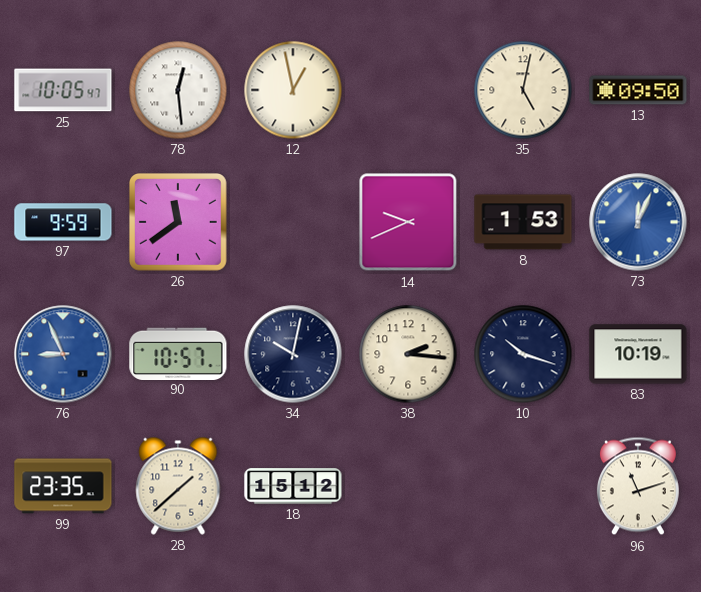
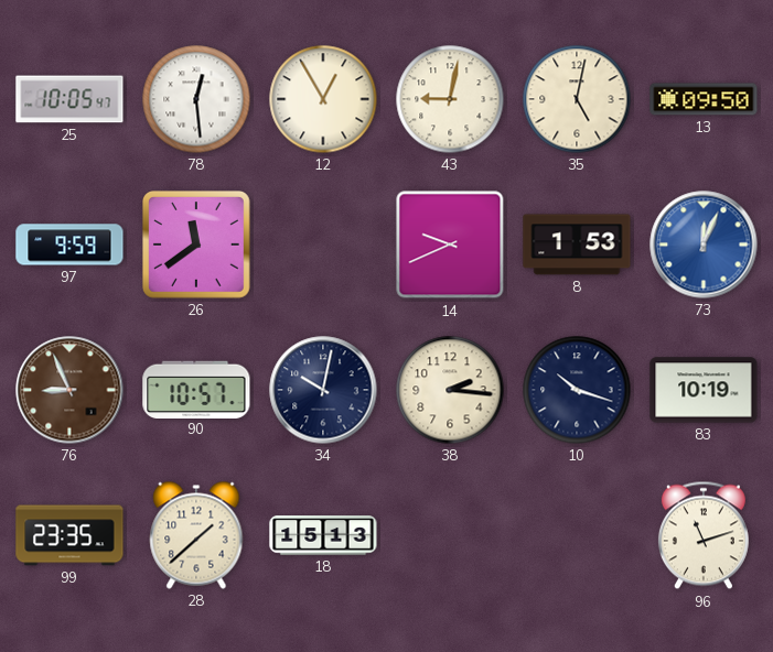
12: 12:58 -> 12:55 (323, 99)
43: none -> 9:02 (450, 99)
76 dial: blue -> brown (69, 390)
18: 15:12 -> 15:13 (323, 535)
